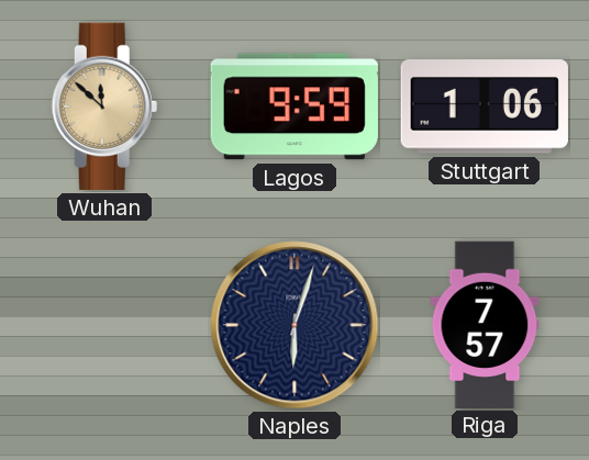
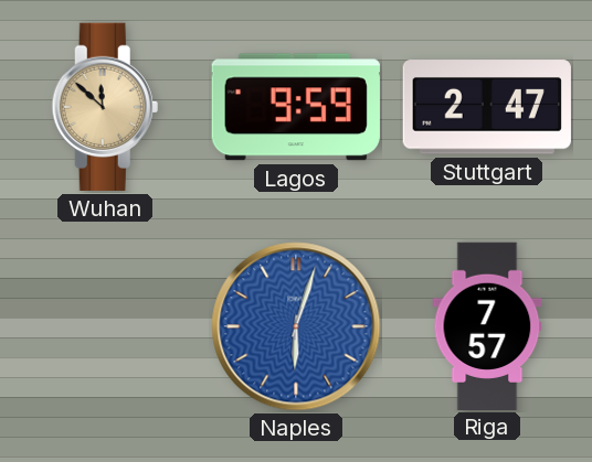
Stuttgart: 1:06 -> 2:47 (487, 107)
Naples dial: navy -> blue (296, 326)
